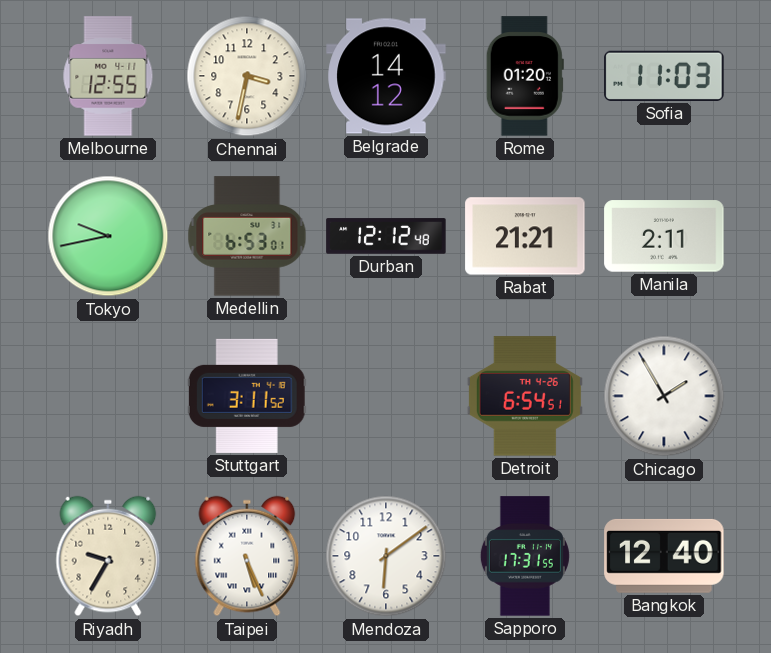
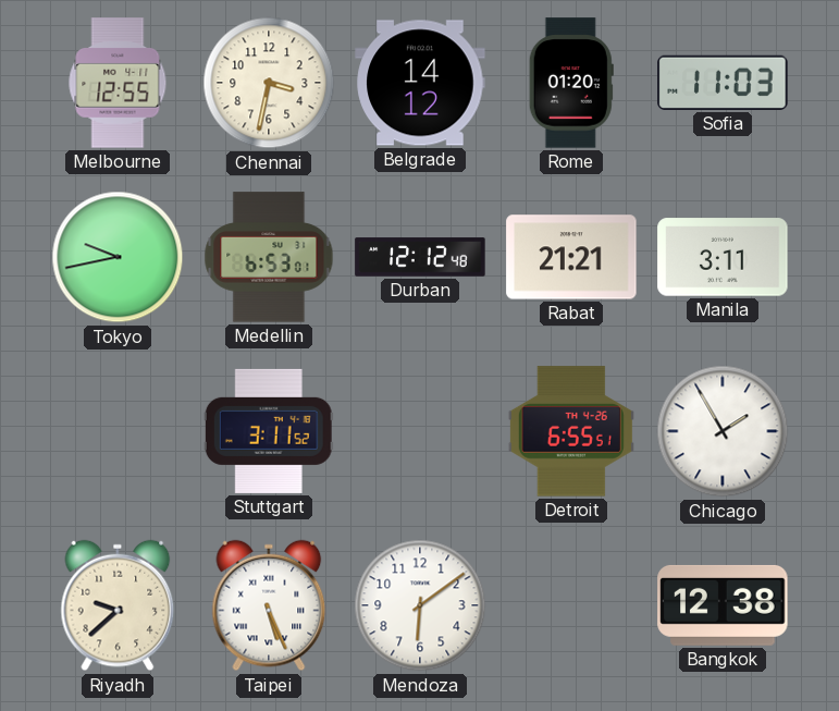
Manila: 2:11 -> 3:11 (723, 257)
Detroit: 6:54 -> 6:55 (571, 431)
Riyadh: 9:35 -> 9:38 (118, 605)
Sapporo: 17:31 -> none (525, 556)
Bangkok: 12:40 -> 12:38 (723, 605)
